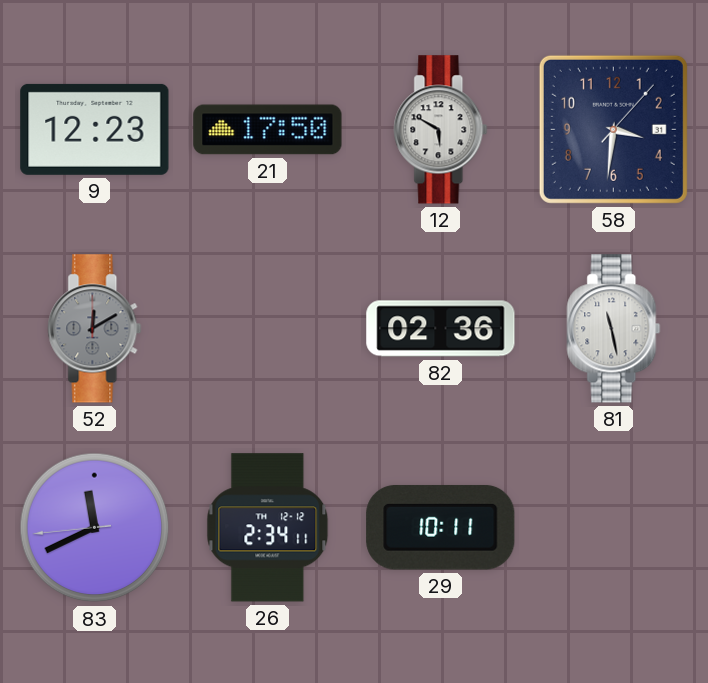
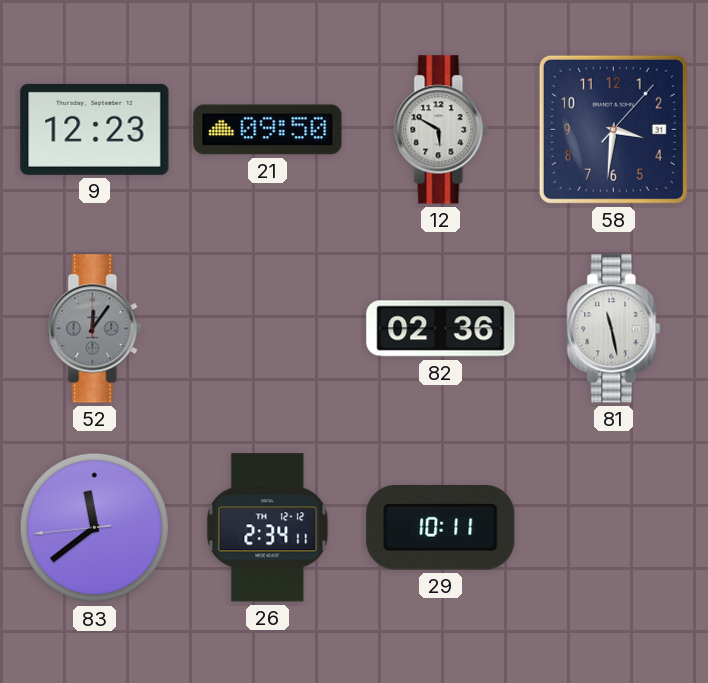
21: 17:50 -> 09:50 (268, 130)
52: 12:10 -> 12:06 (95, 329)
83: 11:40 -> 11:38 (95, 528)
